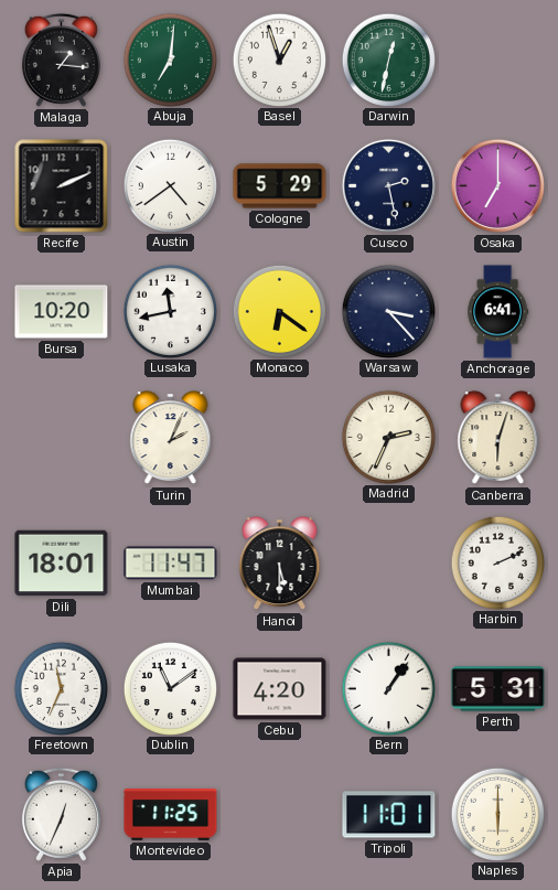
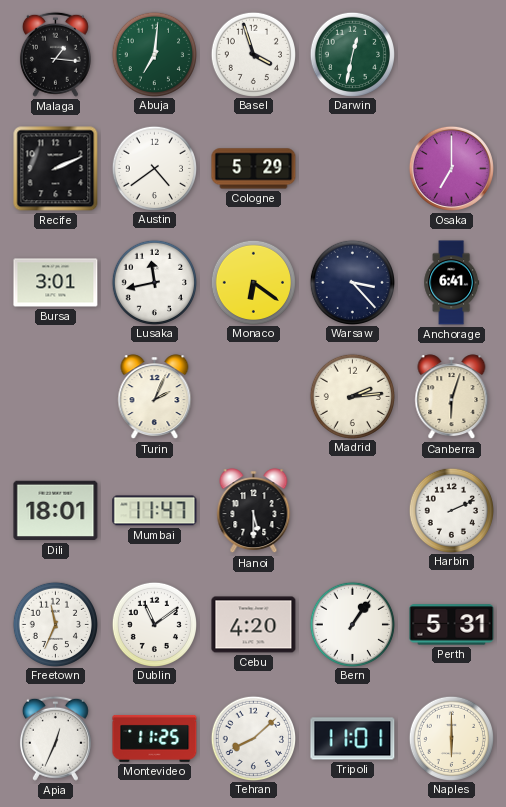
Basel: 12:57 -> 3:57 (253, 54)
Cusco: 2:28 -> none (388, 185)
Bursa: 10:20 -> 3:01 (56, 283)
Madrid: 2:34 -> 2:14 (352, 396)
Tehran: none -> 8:08 (253, 738)
